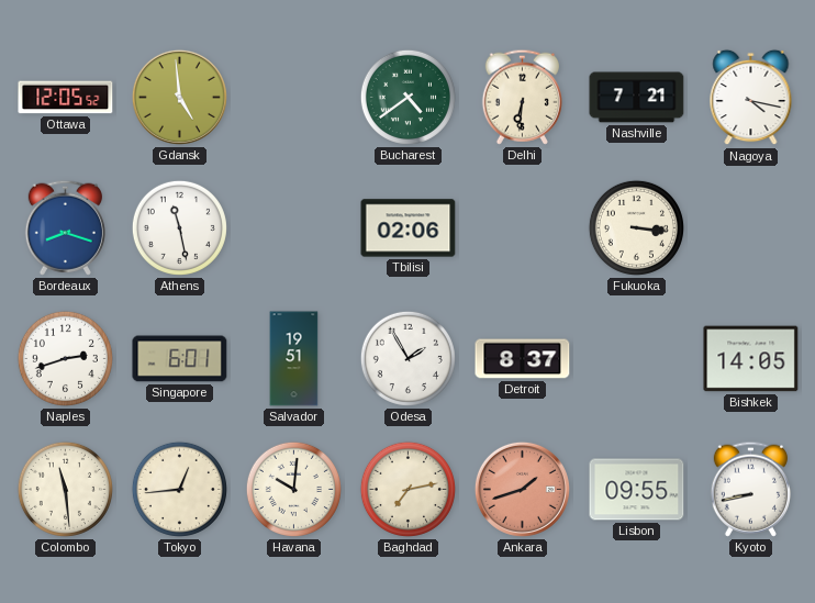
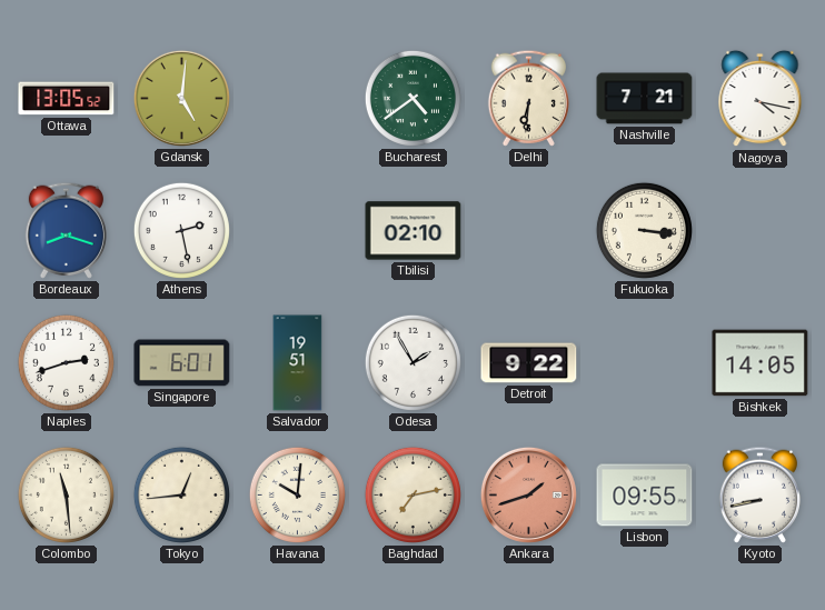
Ottawa: 12:05 -> 13:05 (67, 99)
Gdansk: 4:59 -> 5:01 (181, 98)
Athens: 11:28 -> 2:28 (181, 230)
Tbilisi: 02:06 -> 02:10 (414, 231)
Detroit: 8:37 -> 9:22 (529, 363)
